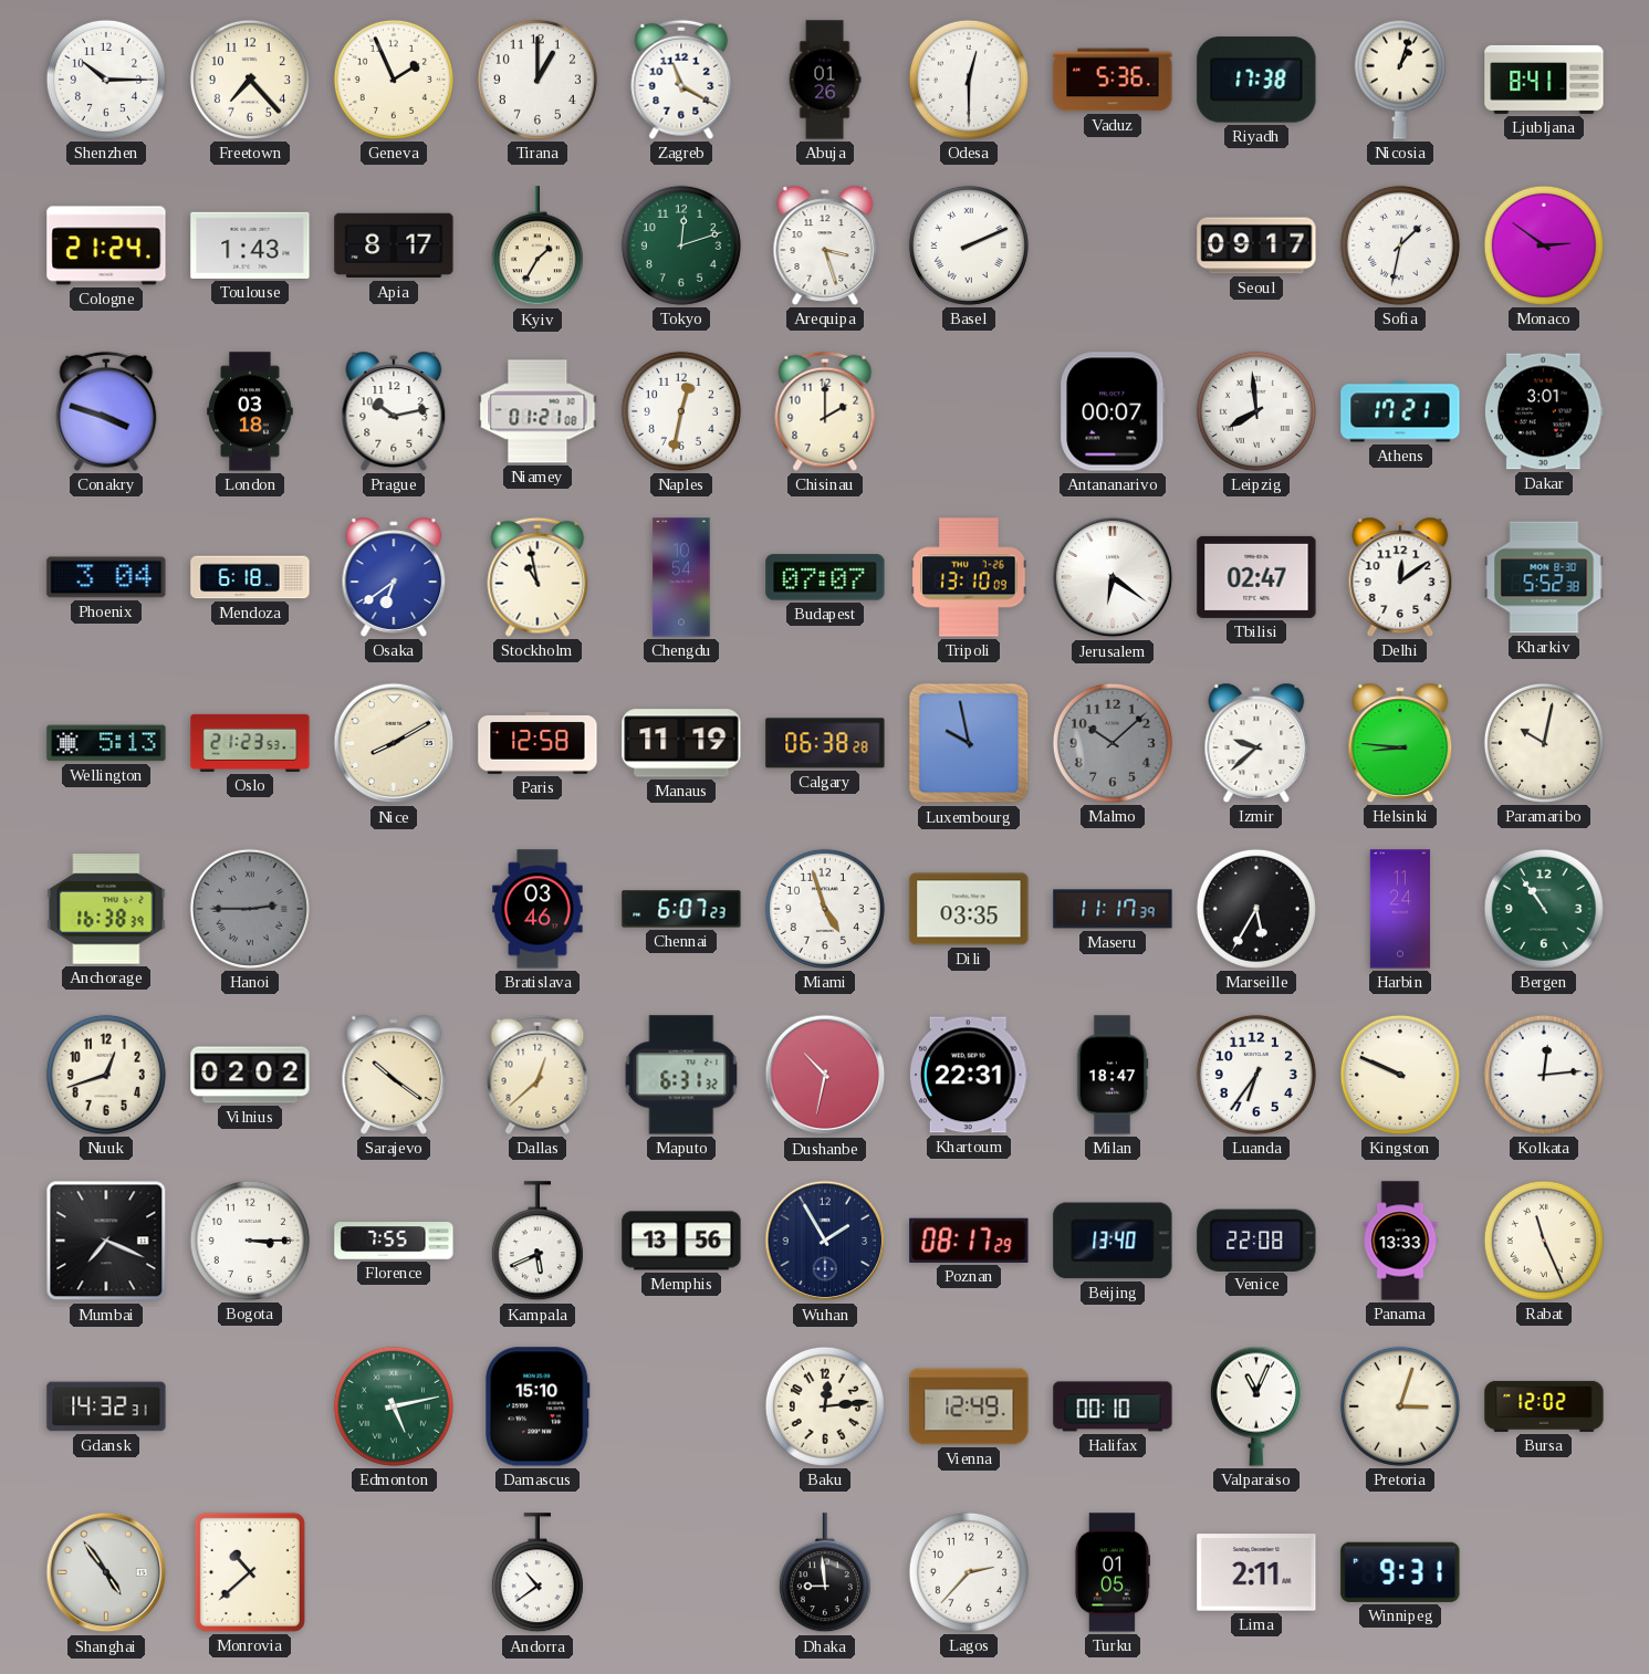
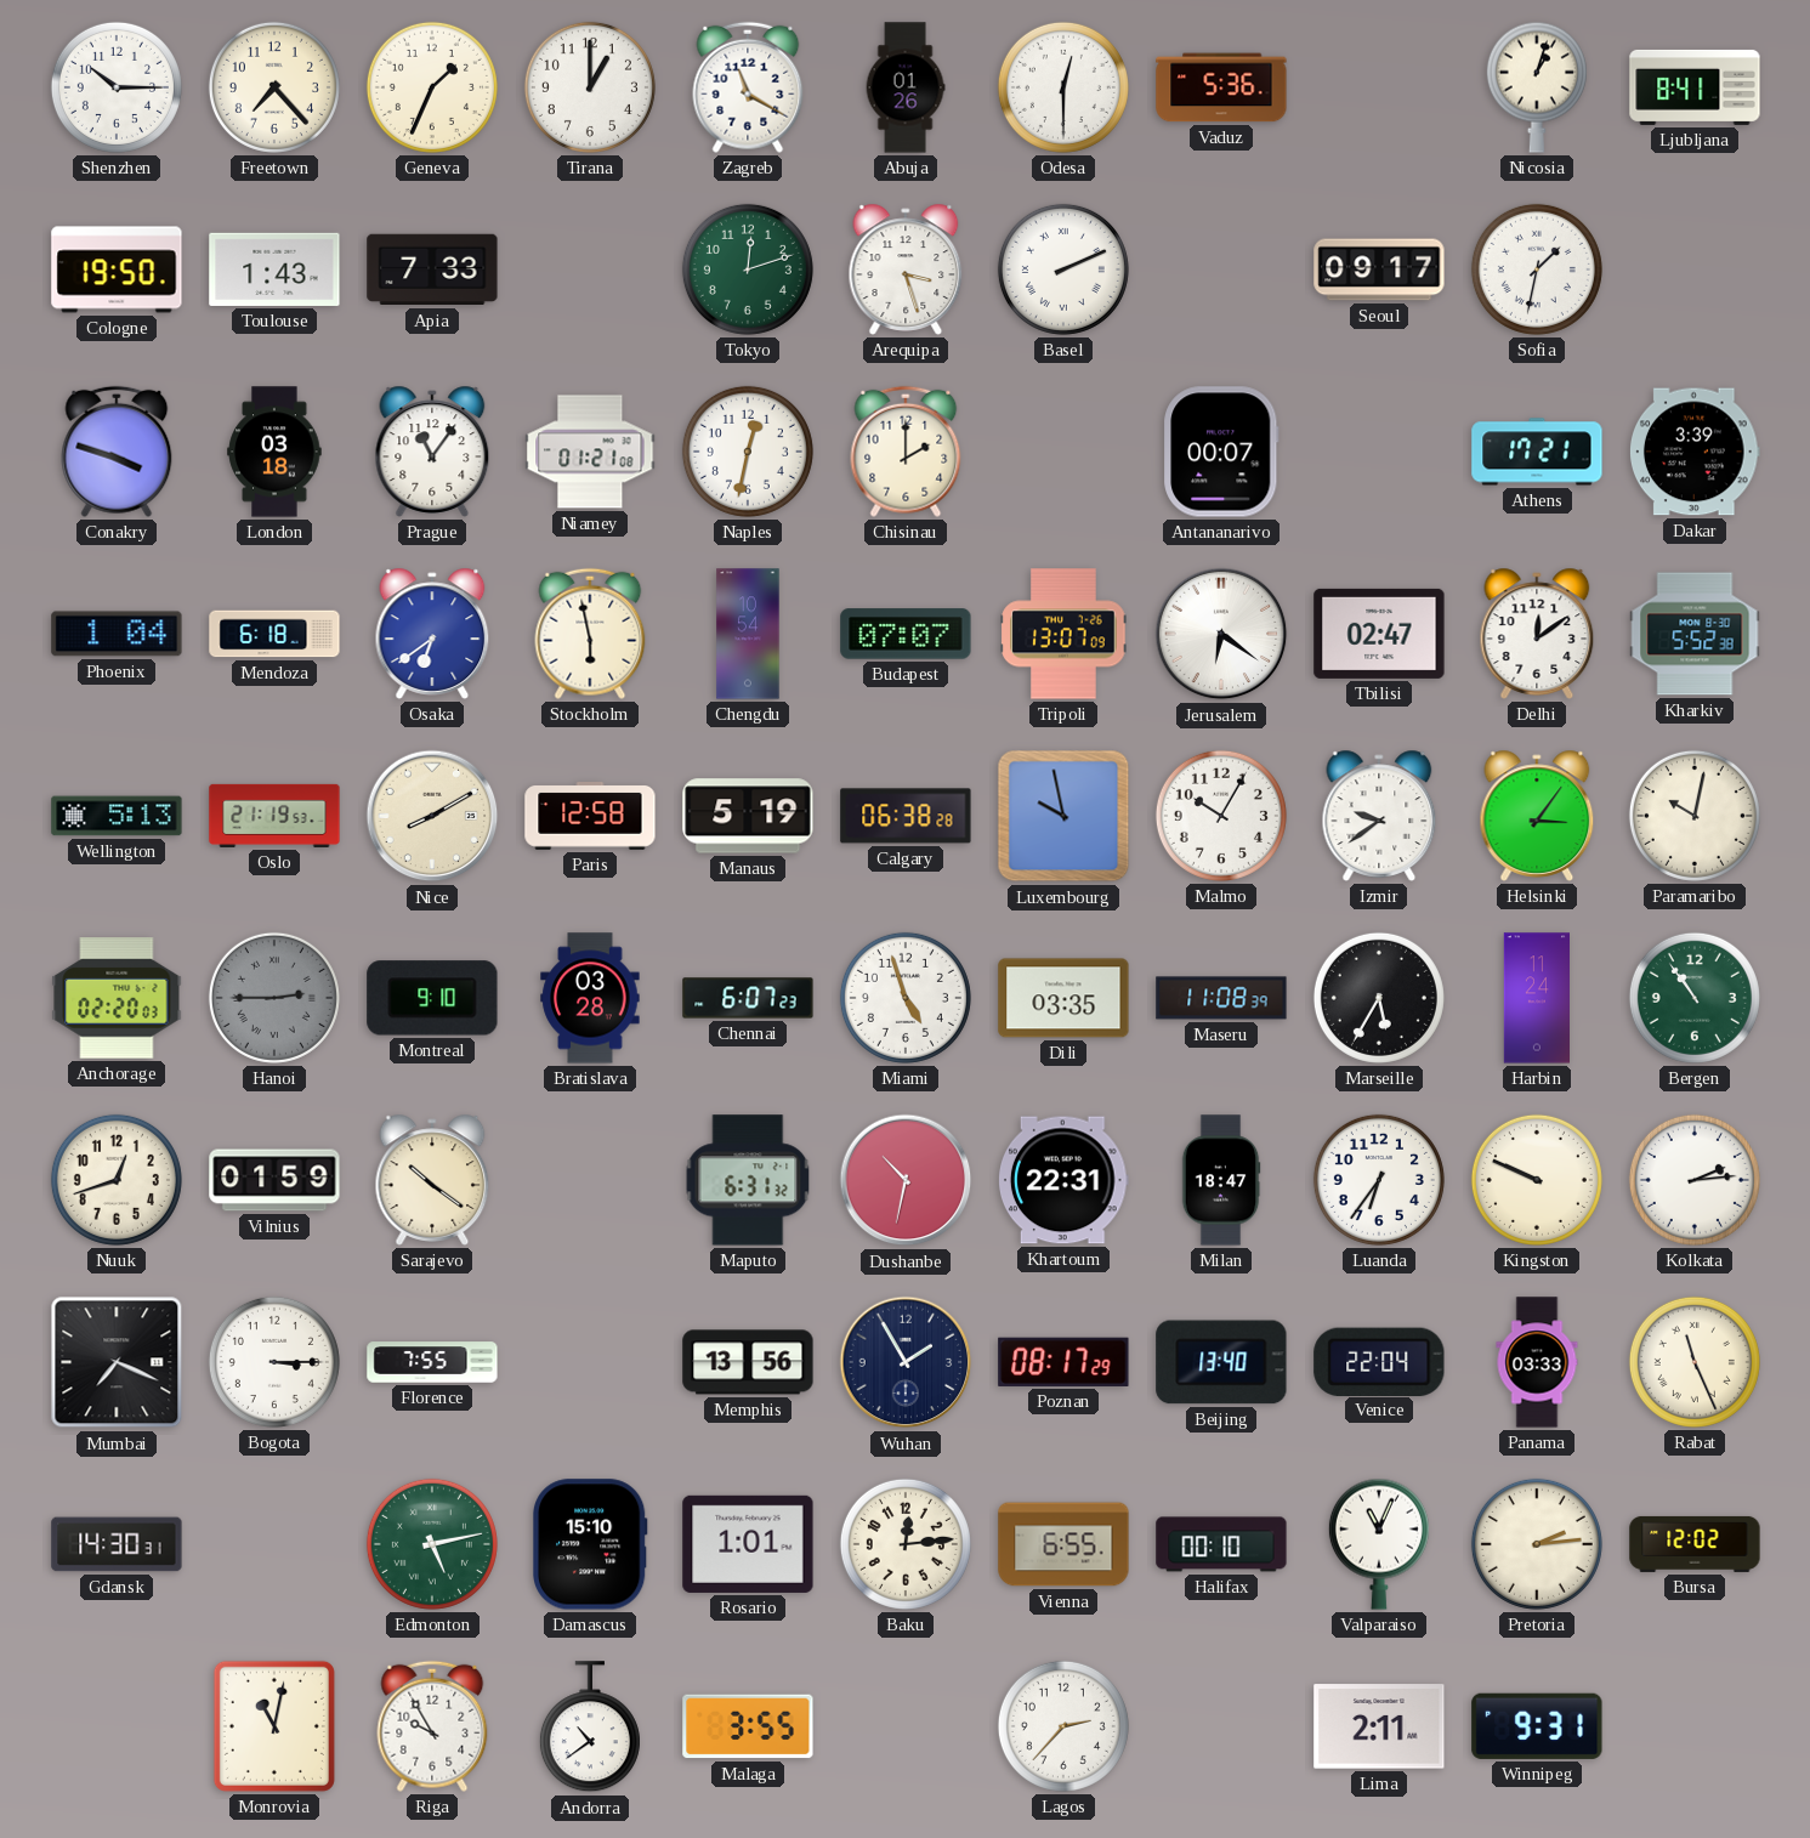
Geneva: 1:56 -> 1:34 (432, 87)
Riyadh: 17:38 -> none (1256, 80)
Cologne: 21:24 -> 19:50 (117, 270)
Apia: 8:17 -> 7:33 (432, 270)
Kyiv: 1:35 -> none (538, 247)
Monaco: 2:51 -> none (1544, 245)
Prague: 10:13 -> 11:06 (432, 452)
Leipzig: 7:59 -> none (1256, 411)
Dakar: 3:01 -> 3:39 (1696, 452)
Phoenix: 3:04 -> 1:04 (117, 634)
Stockholm: 10:58 -> 5:58 (590, 634)
Tripoli: 13:10 -> 13:07 (1063, 634)
Oslo: 21:23 -> 21:19 (274, 816)
Manaus: 11:19 -> 5:19 (748, 816)
Malmo: 10:08 -> 10:05 (1221, 816)
Malmo dial: grey -> white (1221, 816)
Izmir: 9:38 -> 9:39 (1379, 816)
Helsinki: 8:46 -> 3:06 (1537, 816)
Anchorage: 16:38 -> 02:20 (117, 998)
Montreal: none -> 9:10 (432, 998)
Bratislava: 03:46 -> 03:28 (590, 998)
Maseru: 11:17 -> 11:08 (1221, 998)
Vilnius: 02:02 -> 01:59 (274, 1180)
Dallas: 12:38 -> none (538, 1075)
Kolkata: 12:14 -> 2:14 (1695, 1180)
Kampala: 5:41 -> none (538, 1242)
Venice: 22:08 -> 22:04 (1379, 1361)
Panama: 13:33 -> 03:33 (1537, 1362)
Gdansk: 14:32 -> 14:30 (117, 1544)
Rosario: none -> 1:01 (748, 1544)
Vienna: 12:49 -> 6:55 (1063, 1544)
Pretoria: 3:03 -> 2:14 (1537, 1544)
Shanghai: 4:54 -> none (106, 1572)
Monrovia: 10:38 -> 11:02 (274, 1726)
Riga: none -> 9:55 (432, 1726)
Malaga: none -> 3:55 (748, 1726)
Dhaka: 8:59 -> none (825, 1573)
Turku: 01:05 -> none (1111, 1572)
